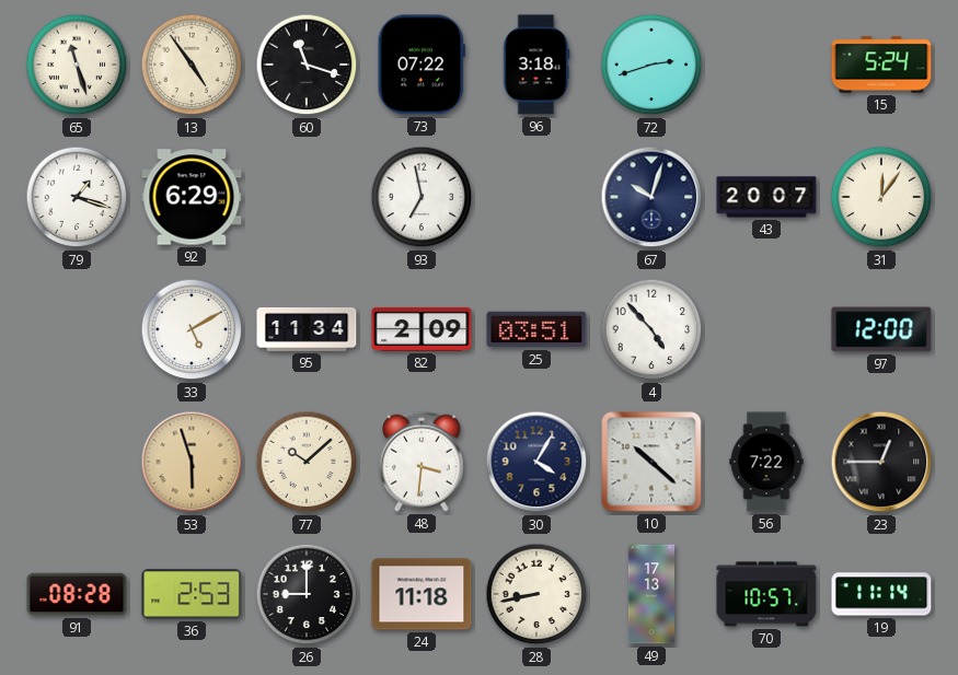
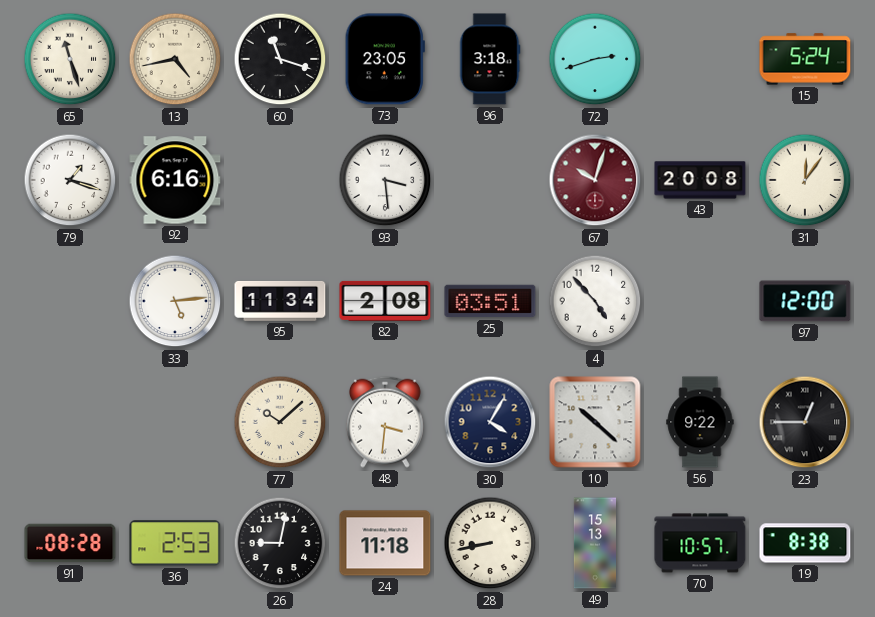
13: 4:54 -> 4:43 (175, 59)
73: 07:22 -> 23:05 (385, 59)
92: 6:29 -> 6:16 (175, 180)
93: 6:58 -> 3:29 (385, 180)
67 dial: navy -> burgundy (595, 180)
43: 20:07 -> 20:08 (700, 180)
33: 5:10 -> 5:14 (175, 301)
82: 2:09 -> 2:08 (385, 301)
53: 5:57 -> none (192, 462)
56: 7:22 -> 9:22 (700, 422)
26: 9:00 -> 9:02 (280, 543)
49: 17:13 -> 15:13 (594, 543)
19: 11:14 -> 8:38 (805, 543)
